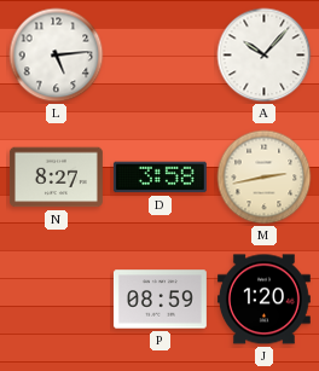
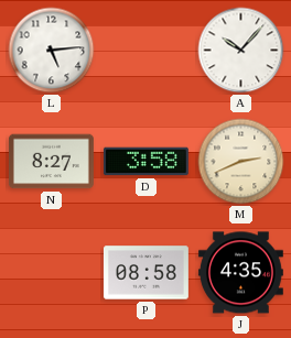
M: 2:43 -> 2:41 (241, 162)
P: 08:59 -> 08:58 (145, 273)
J: 1:20 -> 4:35 (240, 273)
